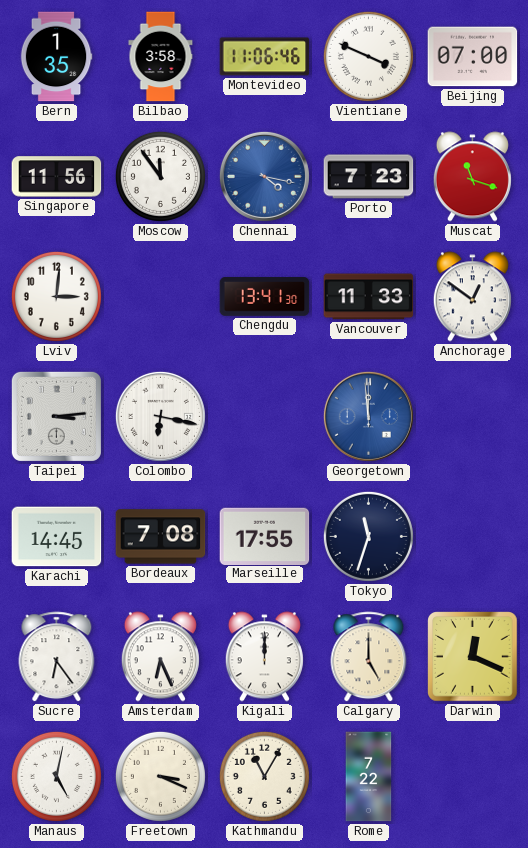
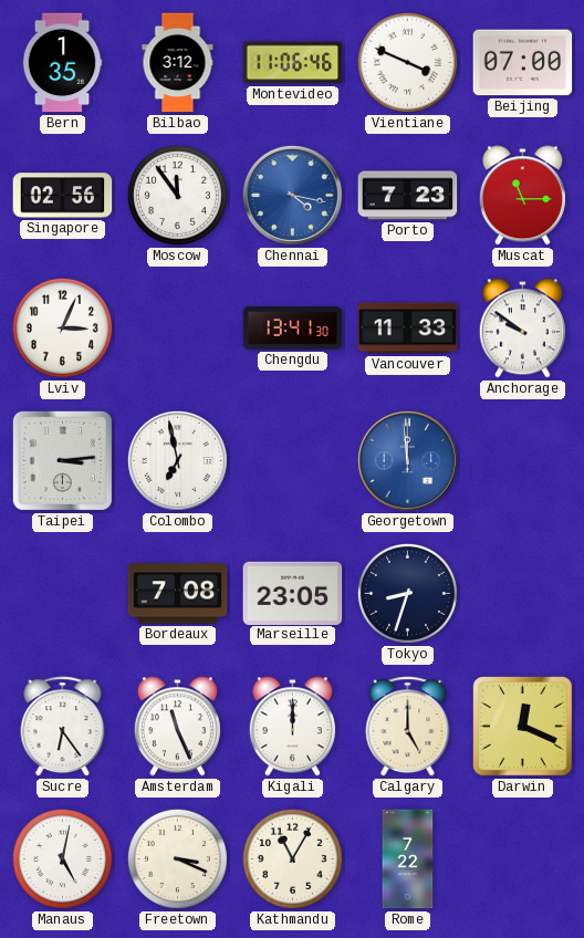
Bilbao: 3:58 -> 3:12 (178, 63)
Singapore: 11:56 -> 02:56 (63, 196)
Muscat: 11:18 -> 11:15 (522, 196)
Lviv: 3:01 -> 3:04 (62, 327)
Anchorage: 12:51 -> 9:51 (522, 329)
Colombo: 6:17 -> 6:58 (177, 460)
Karachi: 14:45 -> none (57, 537)
Marseille: 17:55 -> 23:05 (293, 593)
Tokyo: 11:33 -> 8:33 (407, 593)
Amsterdam: 6:26 -> 11:26 (177, 727)
